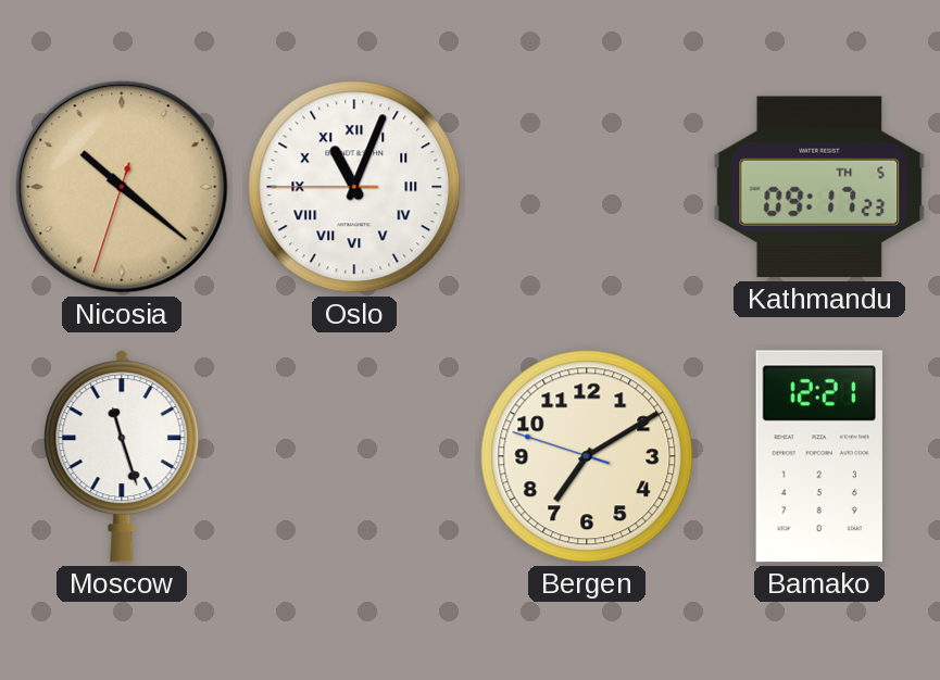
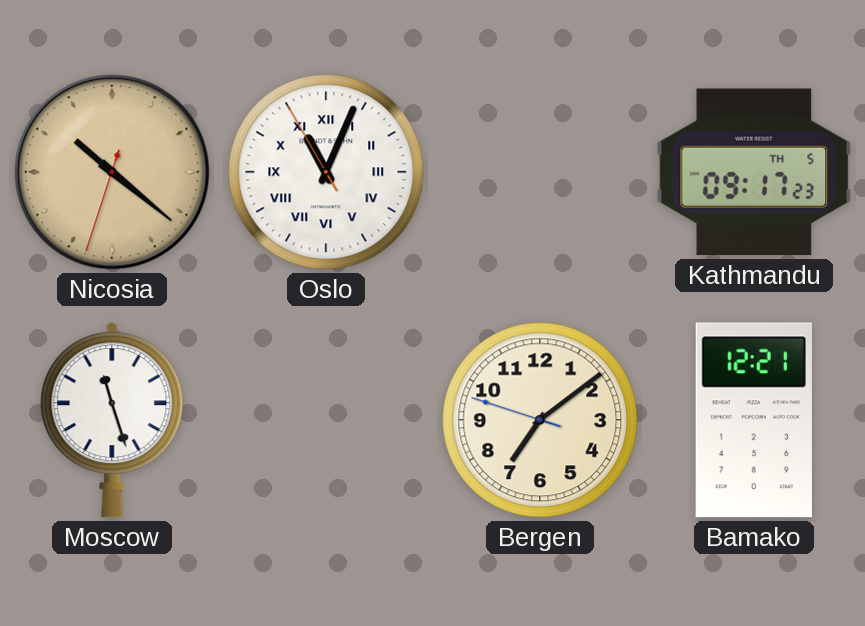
Oslo: 11:03:45 -> 11:03:55 (326, 172)
Bergen: 7:09 -> 7:08 (540, 420)
